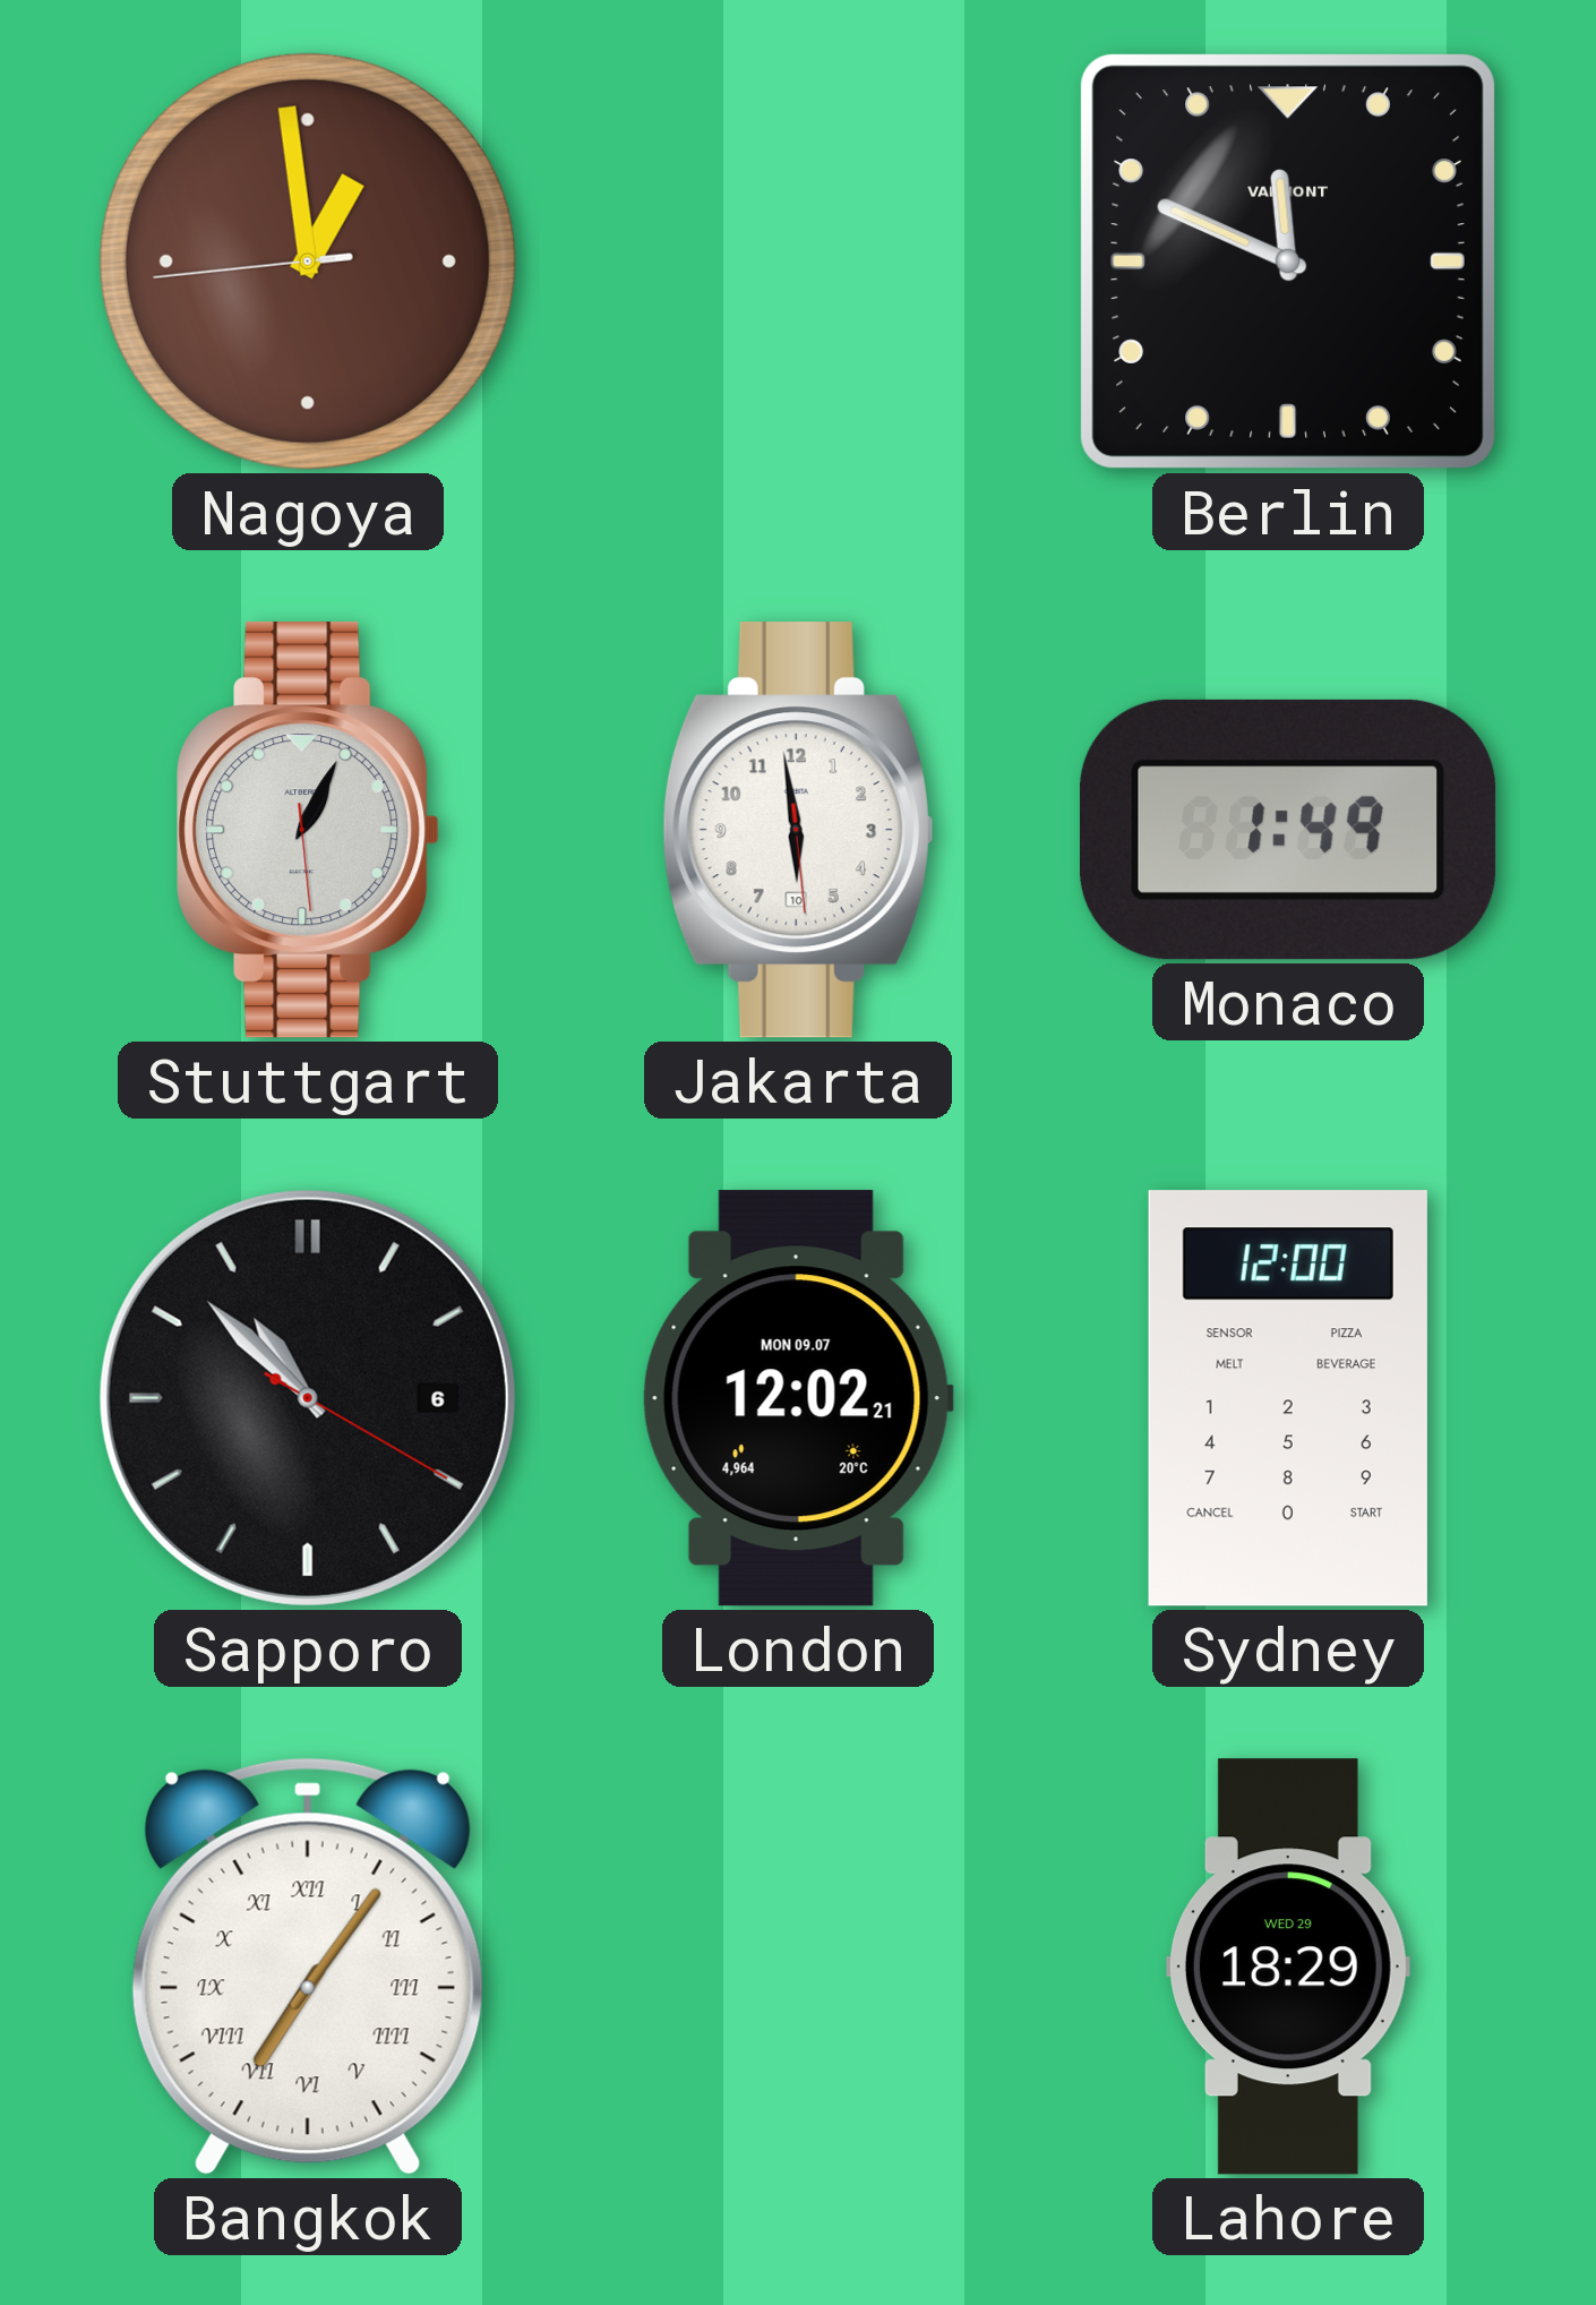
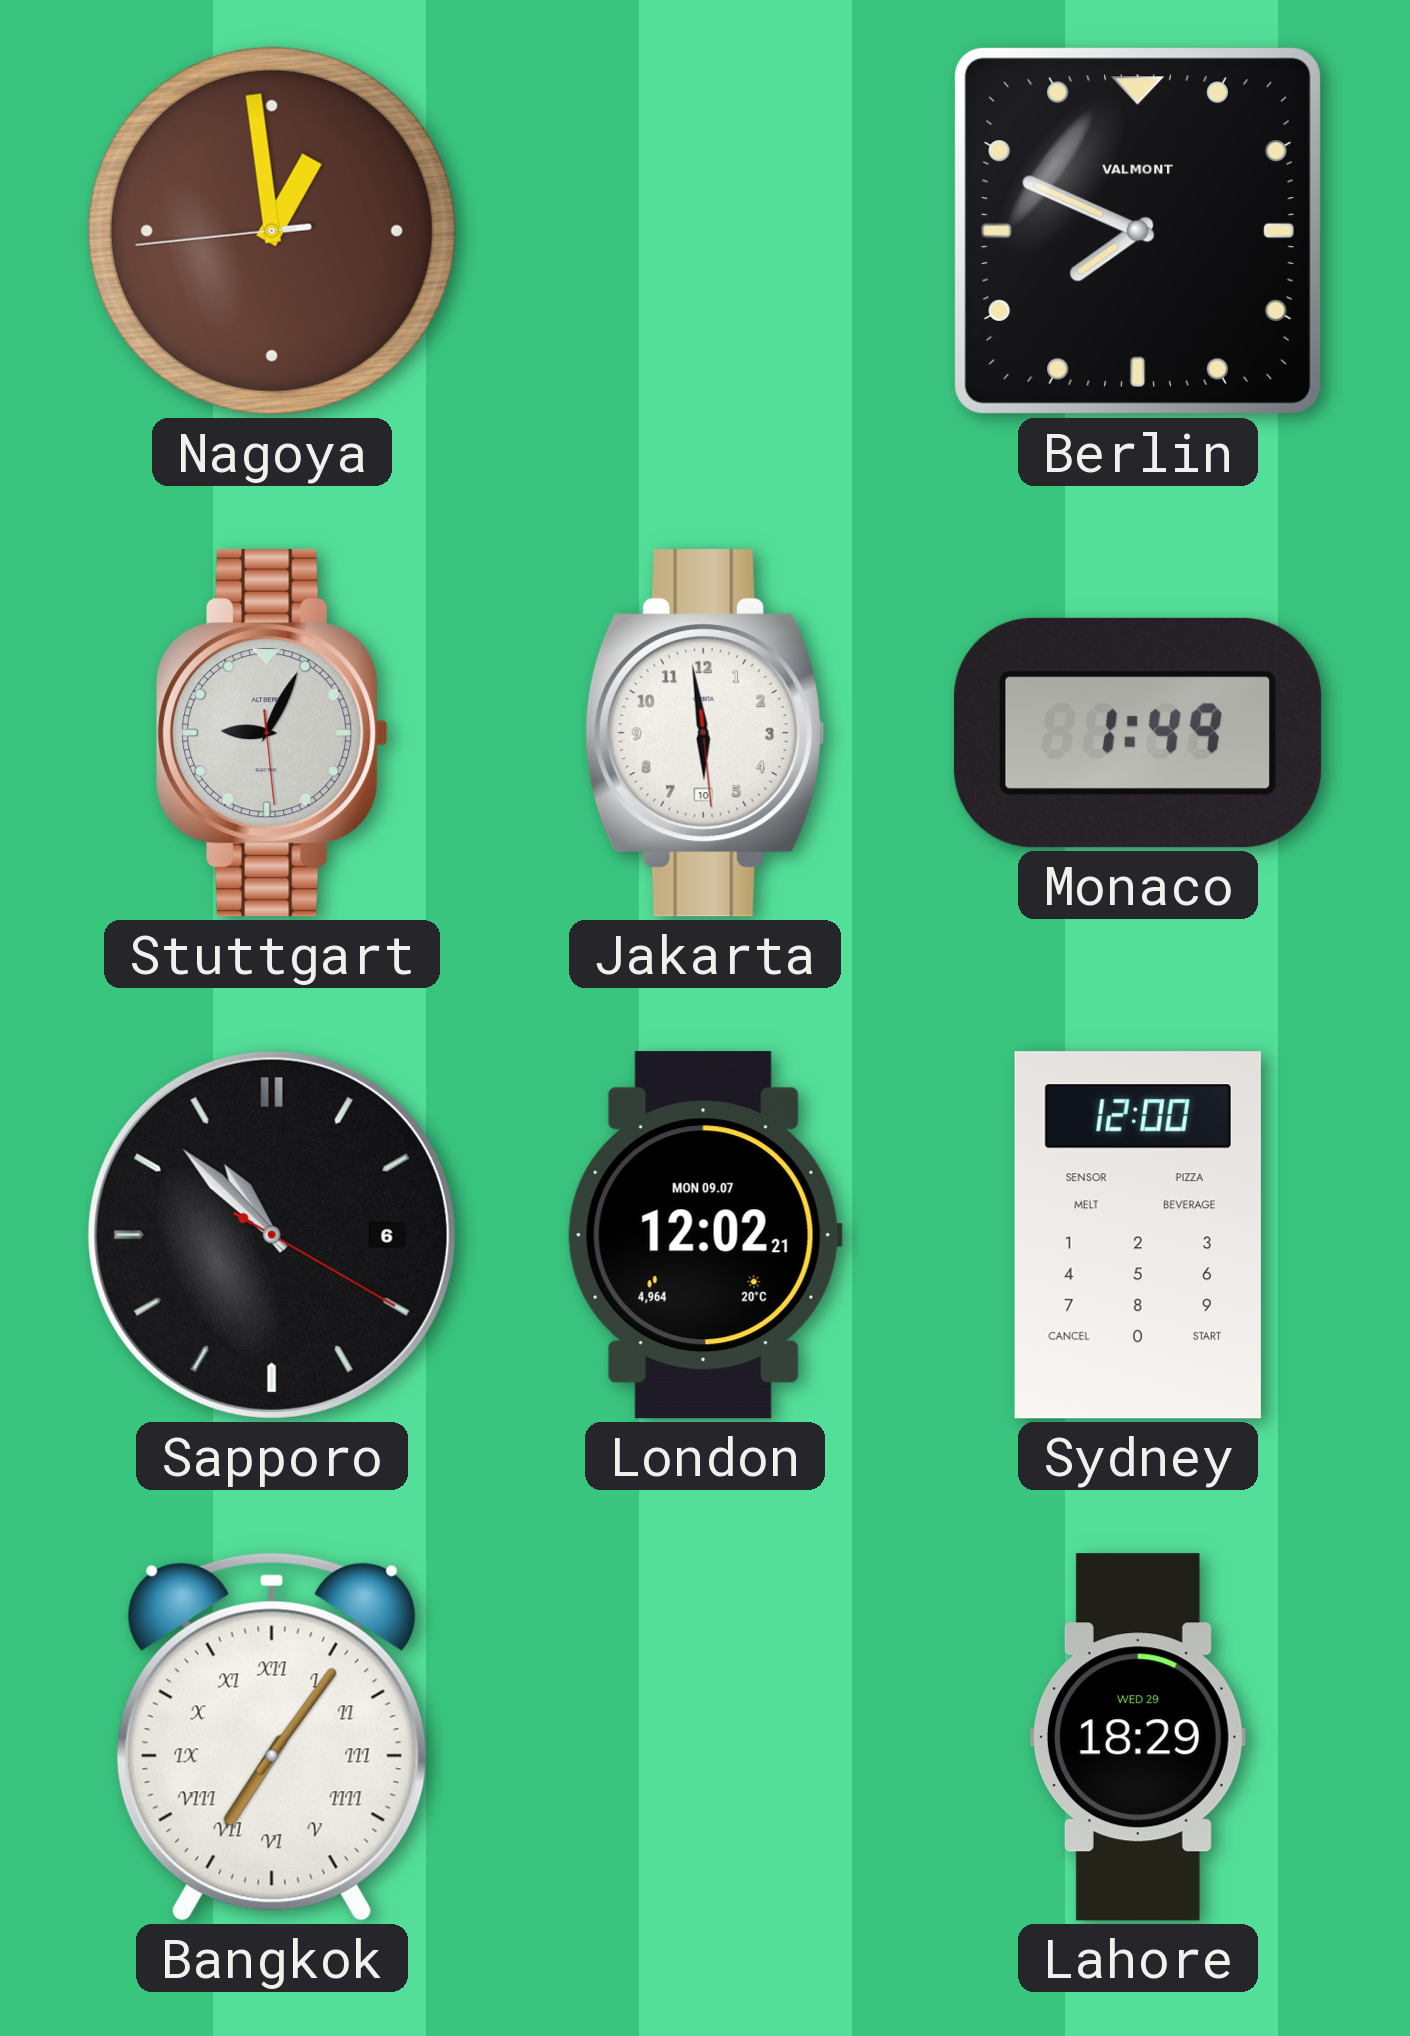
Berlin: 11:49 -> 7:49 (1138, 231)
Stuttgart: 1:04 -> 9:04 (272, 733)
